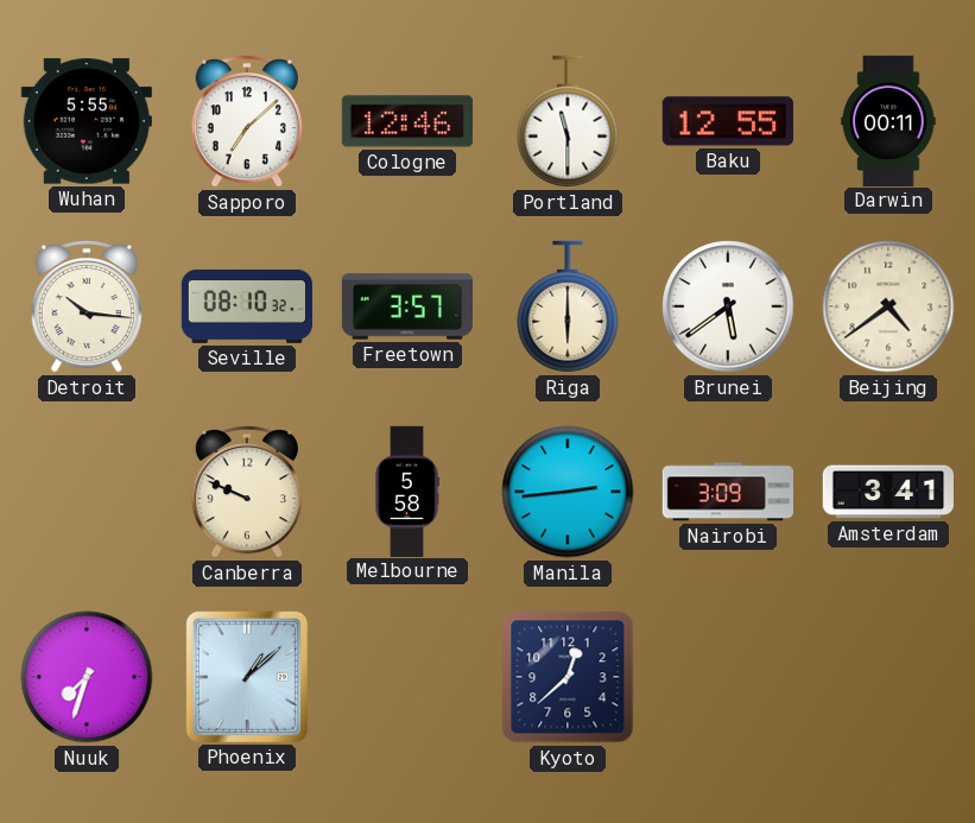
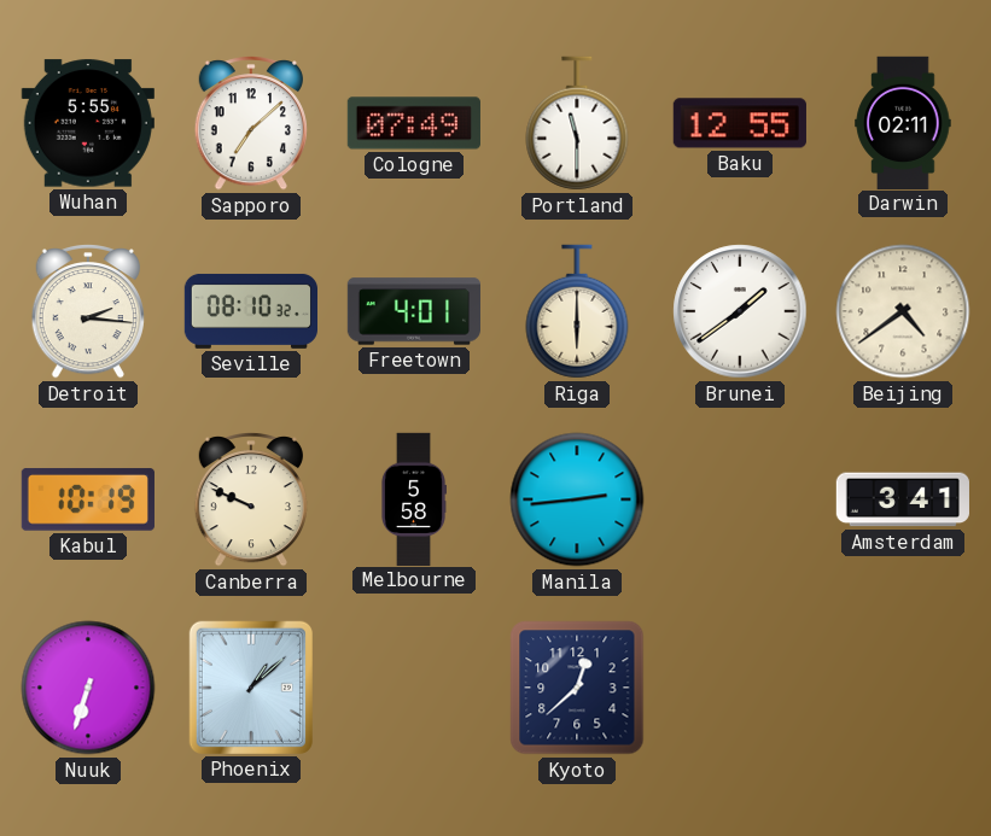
Cologne: 12:46 -> 07:49 (414, 123)
Darwin: 00:11 -> 02:11 (903, 122)
Detroit: 10:16 -> 2:16 (88, 312)
Freetown: 3:57 -> 4:01 (413, 311)
Brunei: 5:39 -> 1:39 (740, 311)
Kabul: none -> 10:19 (88, 499)
Nairobi: 3:09 -> none (727, 492)
Nuuk: 7:33 -> 6:33 (88, 688)
